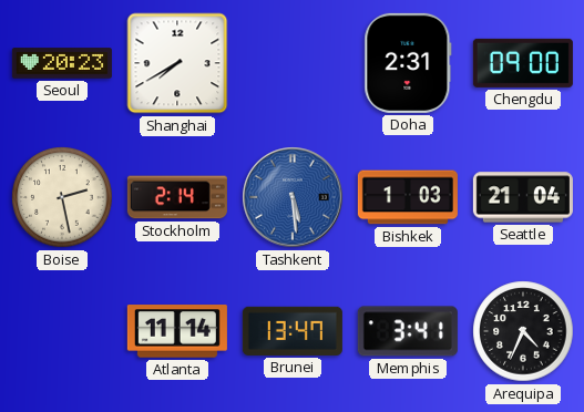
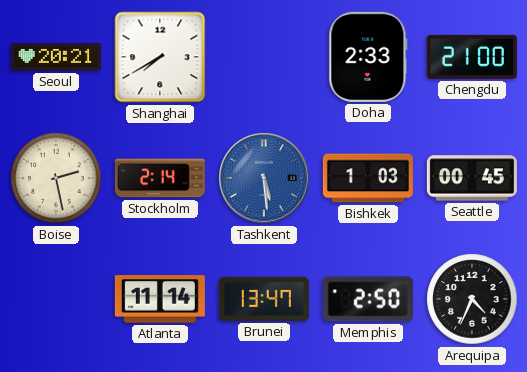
Seoul: 20:23 -> 20:21 (56, 57)
Doha: 2:31 -> 2:33 (368, 57)
Chengdu: 09:00 -> 21:00 (472, 57)
Seattle: 21:04 -> 00:45 (472, 178)
Memphis: 3:41 -> 2:50 (368, 299)
